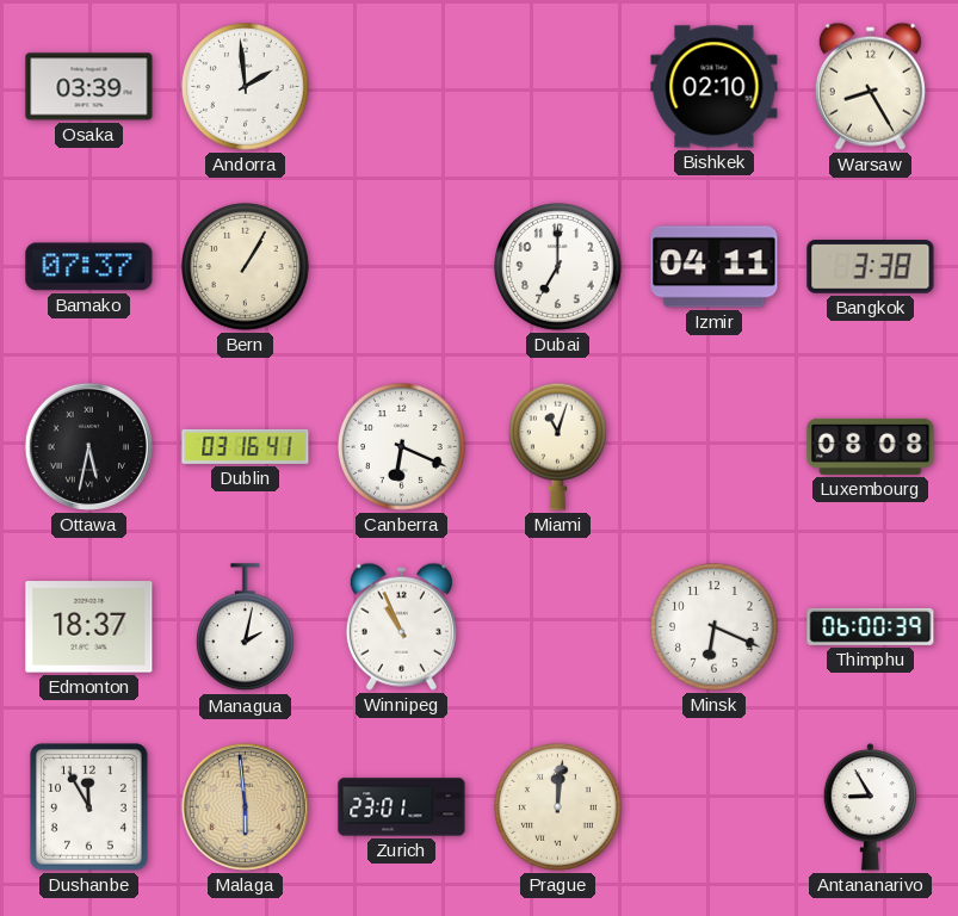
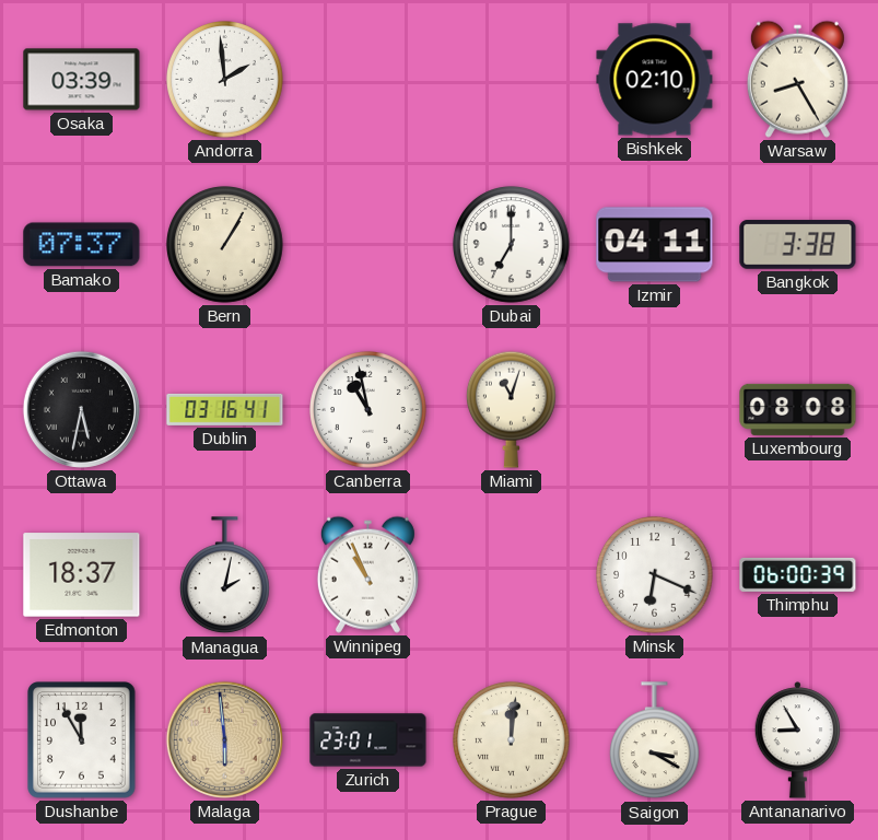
Canberra: 6:19 -> 10:58 (368, 410)
Saigon: none -> 3:20 (654, 740)
